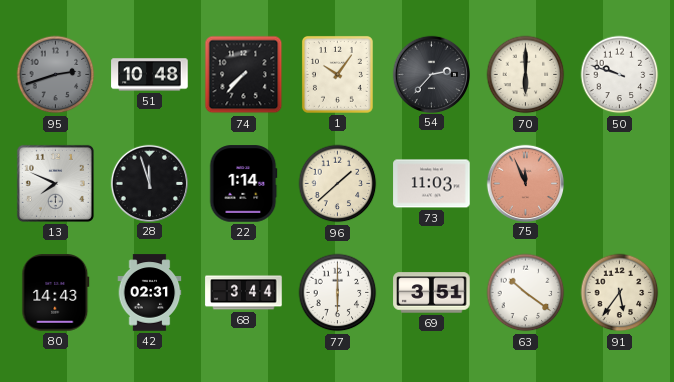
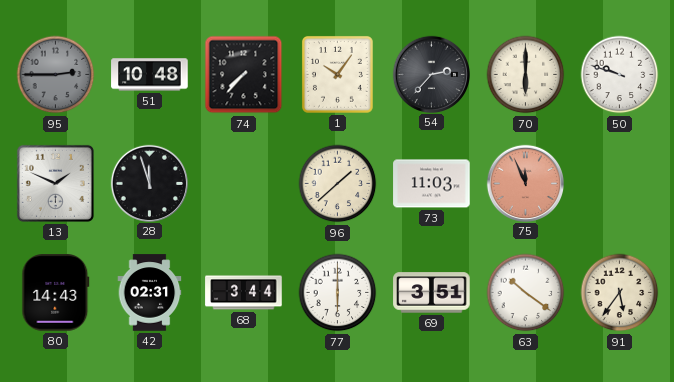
95: 2:42 -> 2:45 (56, 75)
13: 7:49 -> 1:49 (55, 183)
22: 1:14 -> none (243, 184)
